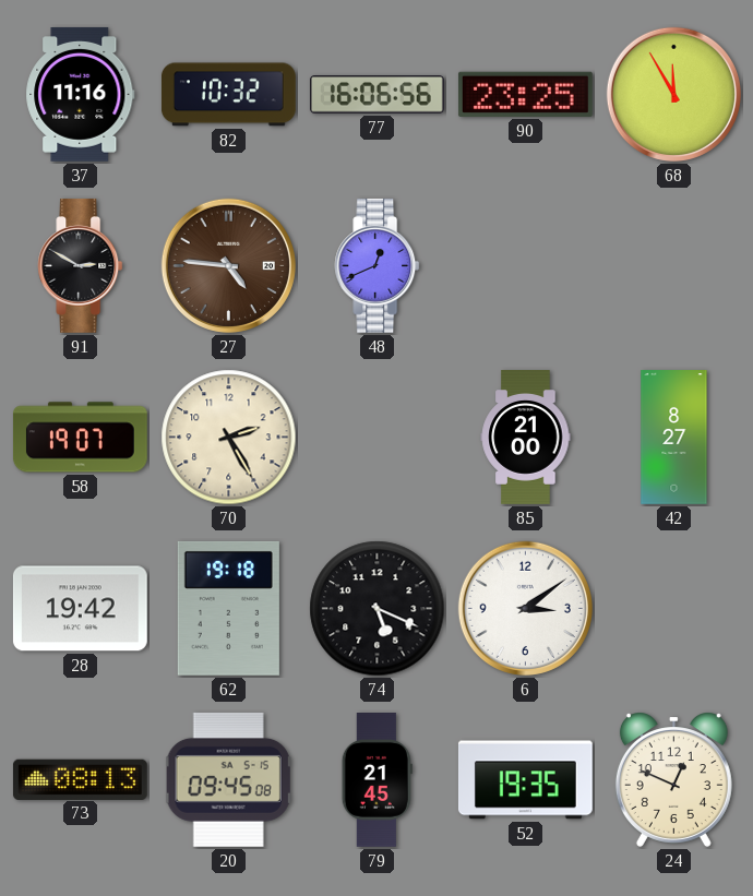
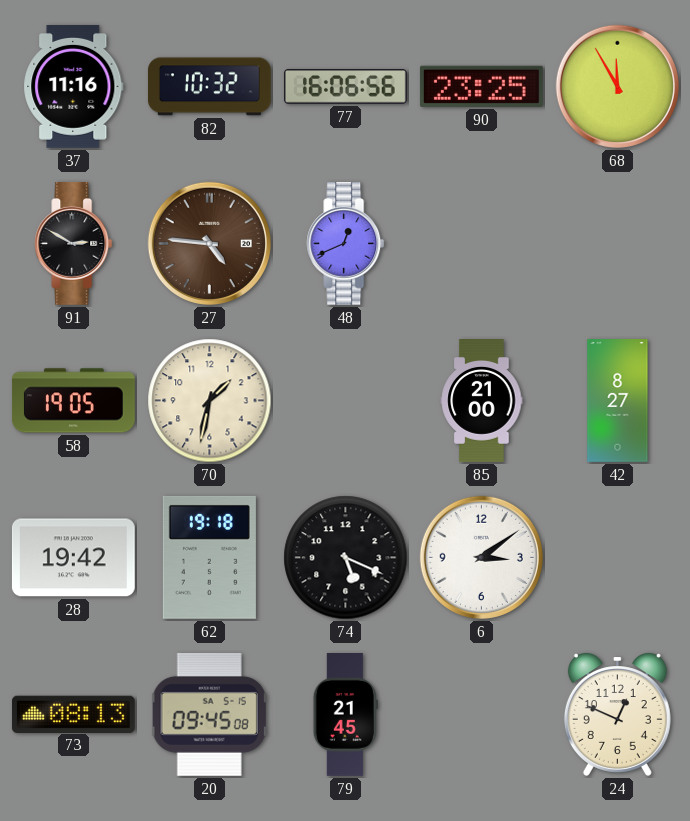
58: 19:07 -> 19:05 (73, 401)
70: 2:25 -> 1:32 (210, 401)
52: 19:35 -> none (525, 780)
